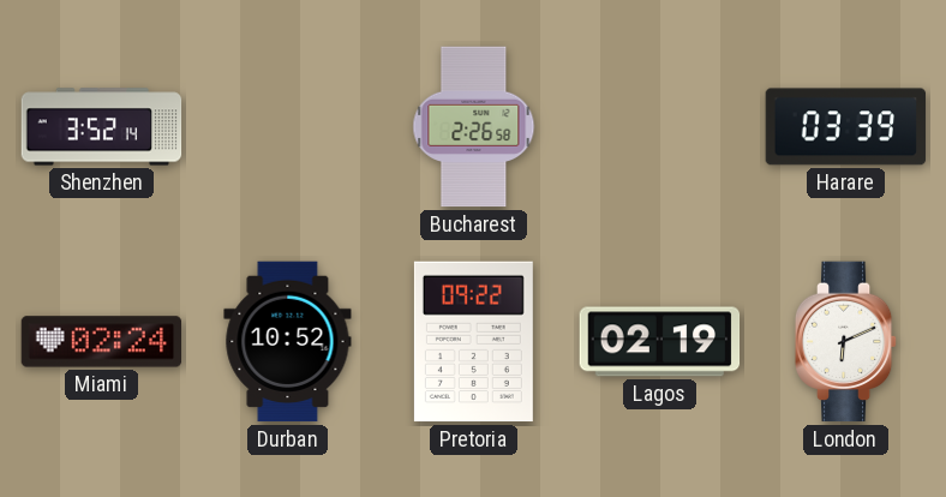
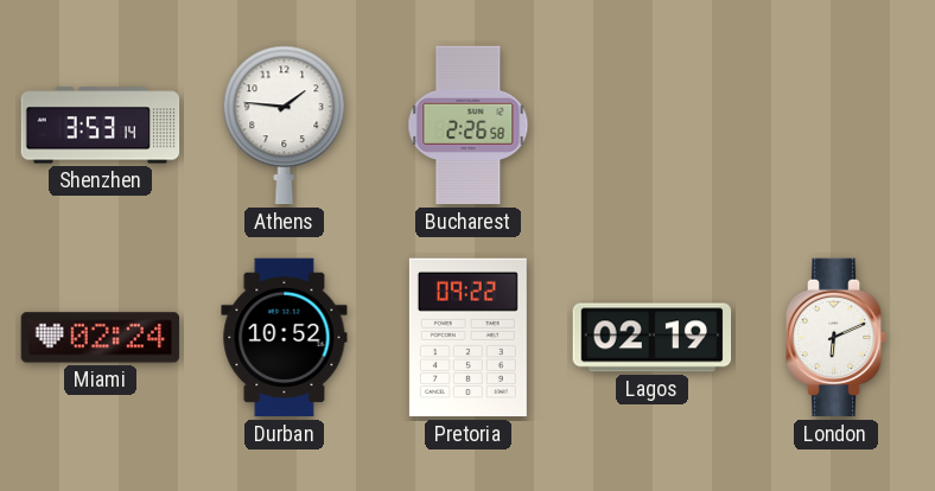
Shenzhen: 3:52 -> 3:53 (101, 126)
Athens: none -> 1:46 (285, 126)
Harare: 03:39 -> none (846, 127)
